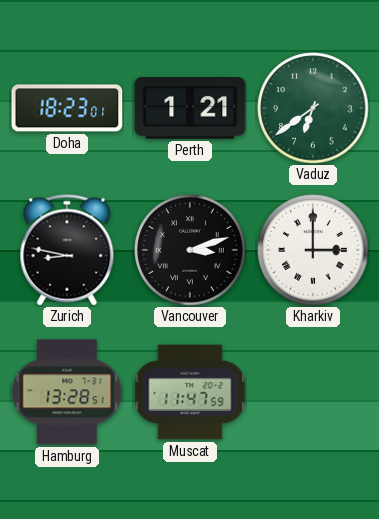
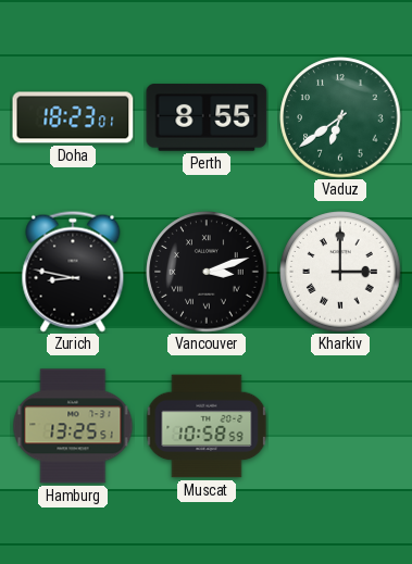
Perth: 1:21 -> 8:55 (207, 117)
Hamburg: 13:28 -> 13:25 (73, 426)
Muscat: 11:47 -> 10:58 (207, 426)
